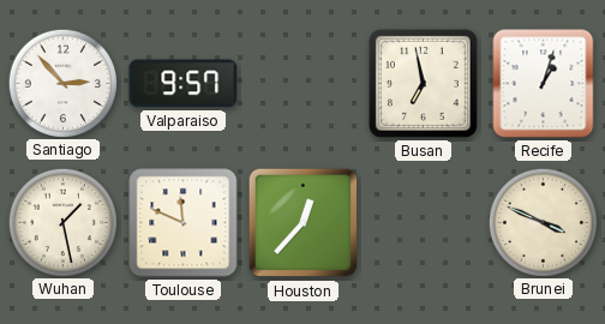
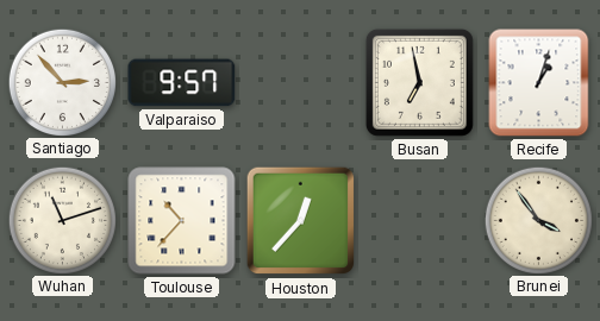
Wuhan: 1:28 -> 11:12 (62, 220)
Toulouse: 11:49 -> 10:37 (182, 221)
Brunei: 3:49 -> 3:54 (538, 220)
